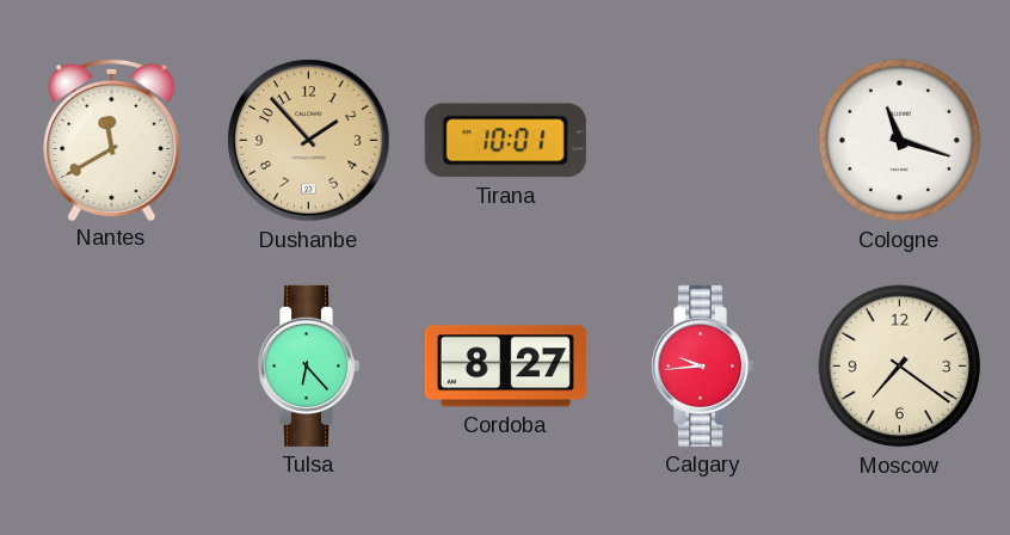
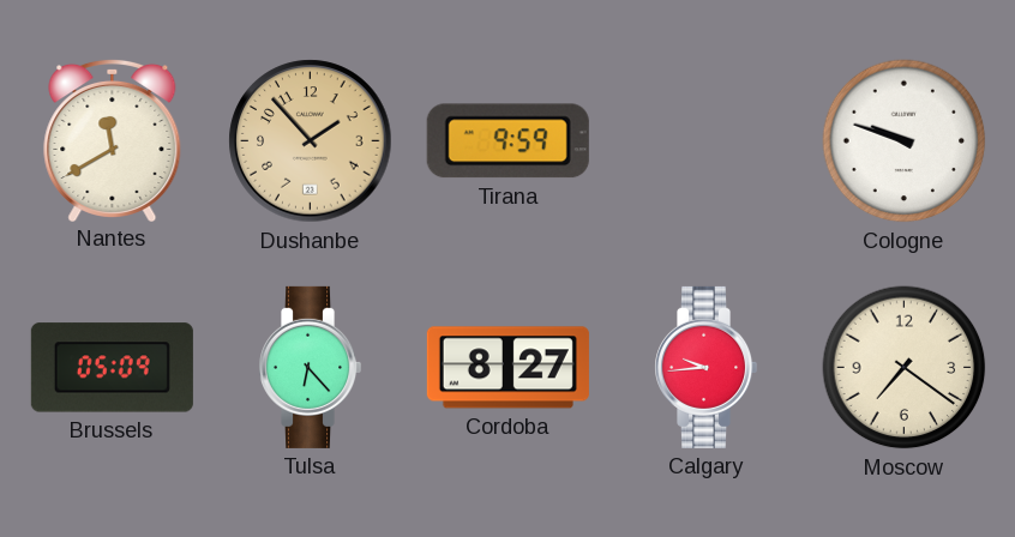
Tirana: 10:01 -> 9:59 (507, 141)
Cologne: 11:18 -> 9:48 (905, 141)
Brussels: none -> 05:09 (112, 368)
